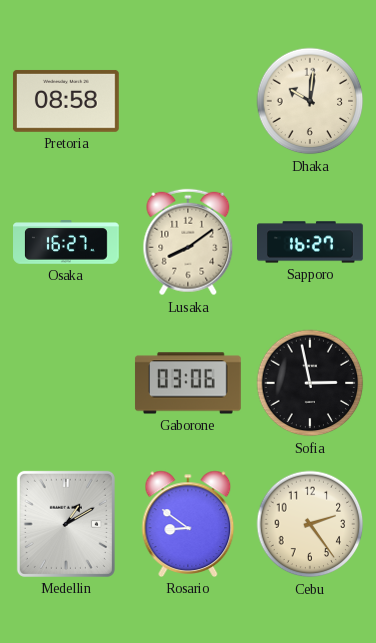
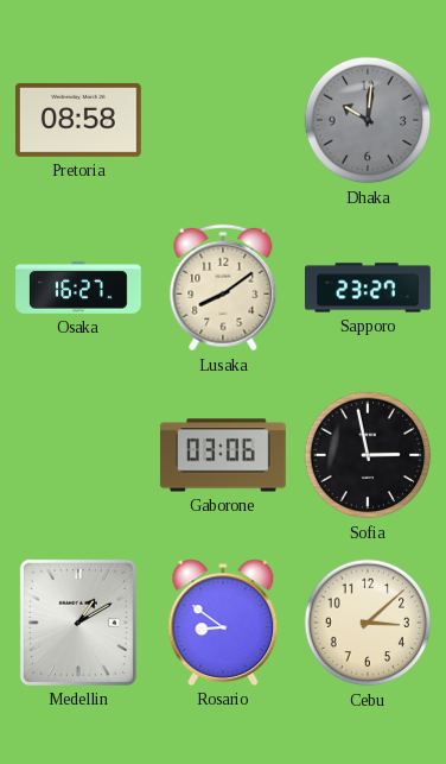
Dhaka dial: cream -> grey (368, 120)
Sapporo: 16:27 -> 23:27 (369, 288)
Cebu: 2:24 -> 3:08 (368, 623)
